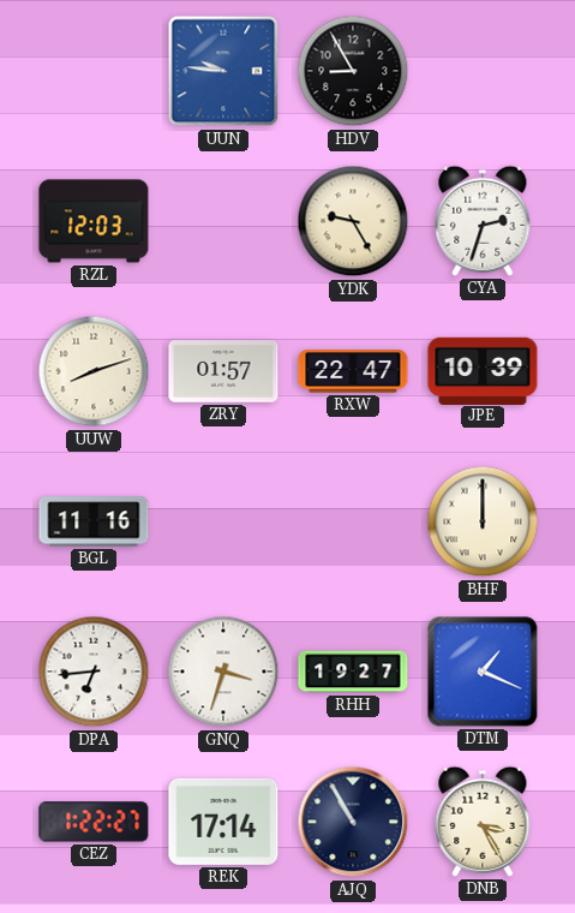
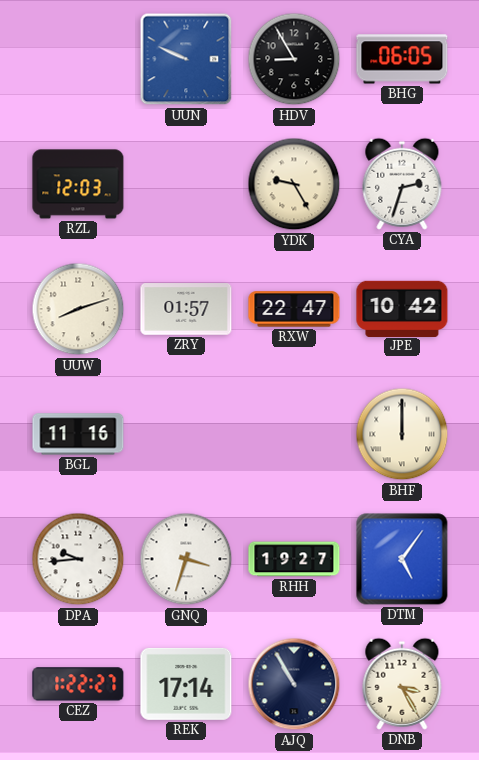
UUN: 9:46 -> 9:49 (186, 59)
BHG: none -> 06:05 (402, 59)
JPE: 10:39 -> 10:42 (402, 308)
DPA: 6:44 -> 9:44 (78, 559)
DTM: 1:19 -> 5:06 (402, 559)
